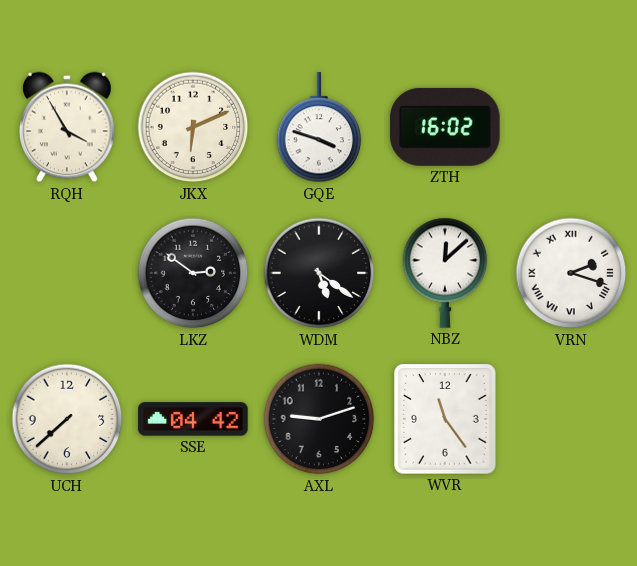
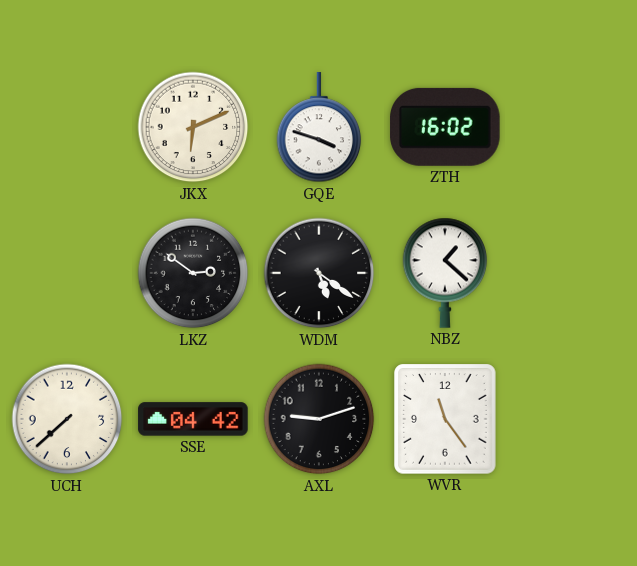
RQH: 3:55 -> none (68, 127)
NBZ: 12:08 -> 1:22 (445, 273)
VRN: 2:18 -> none (571, 273)
